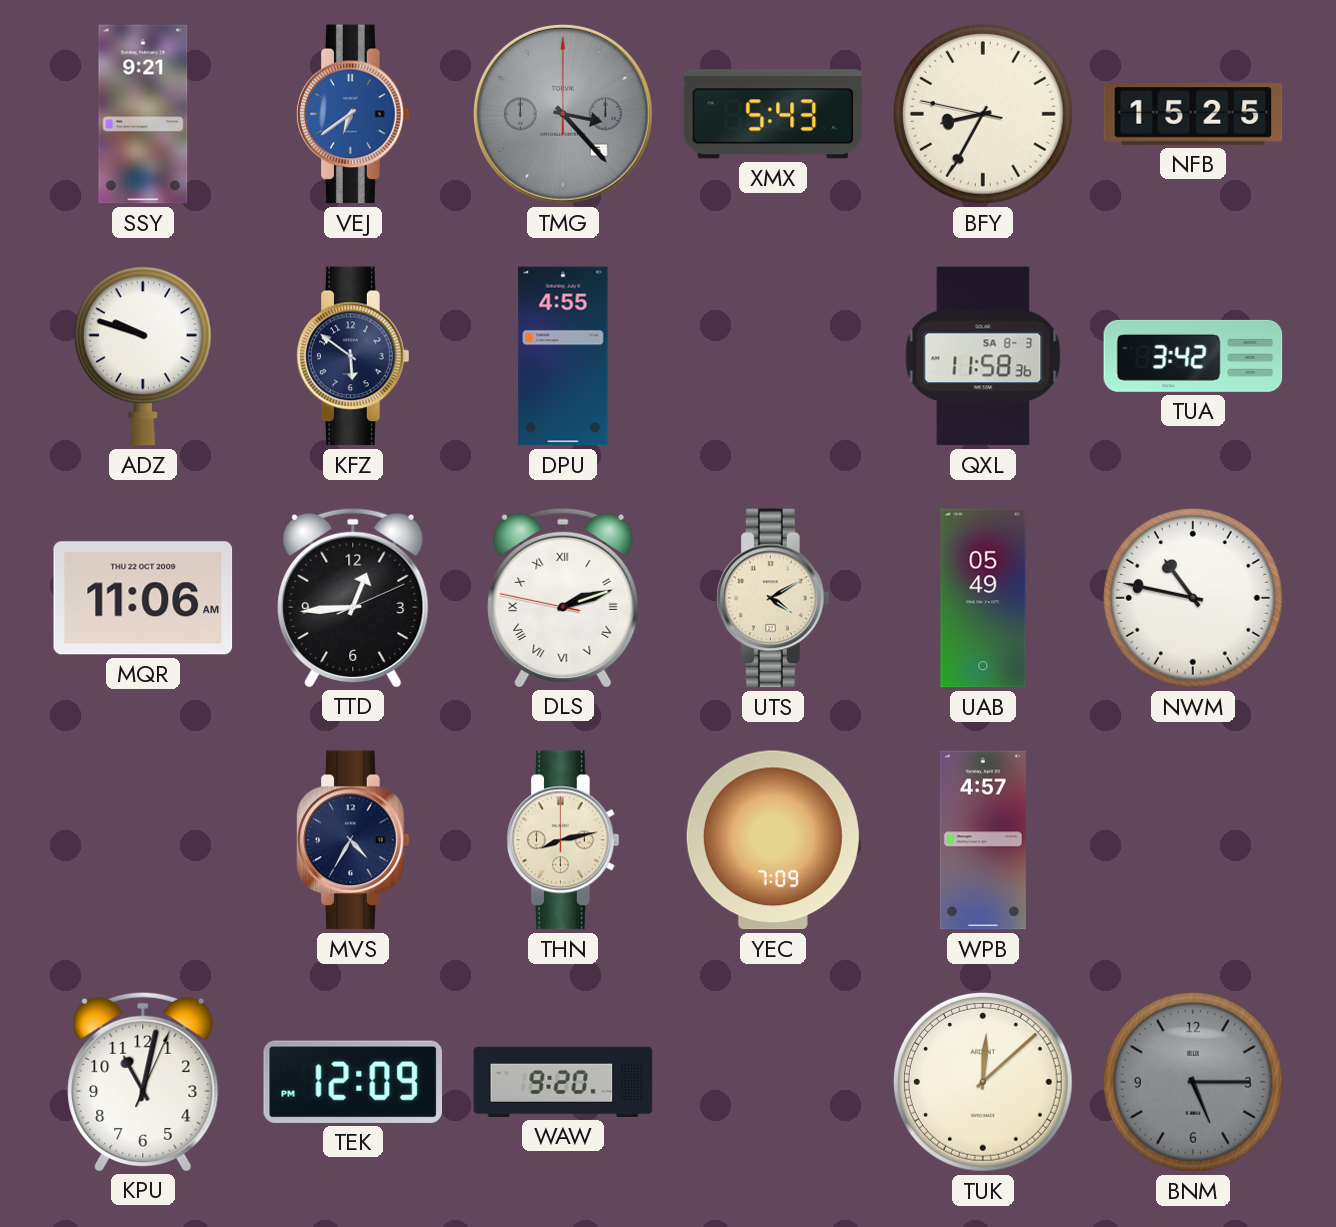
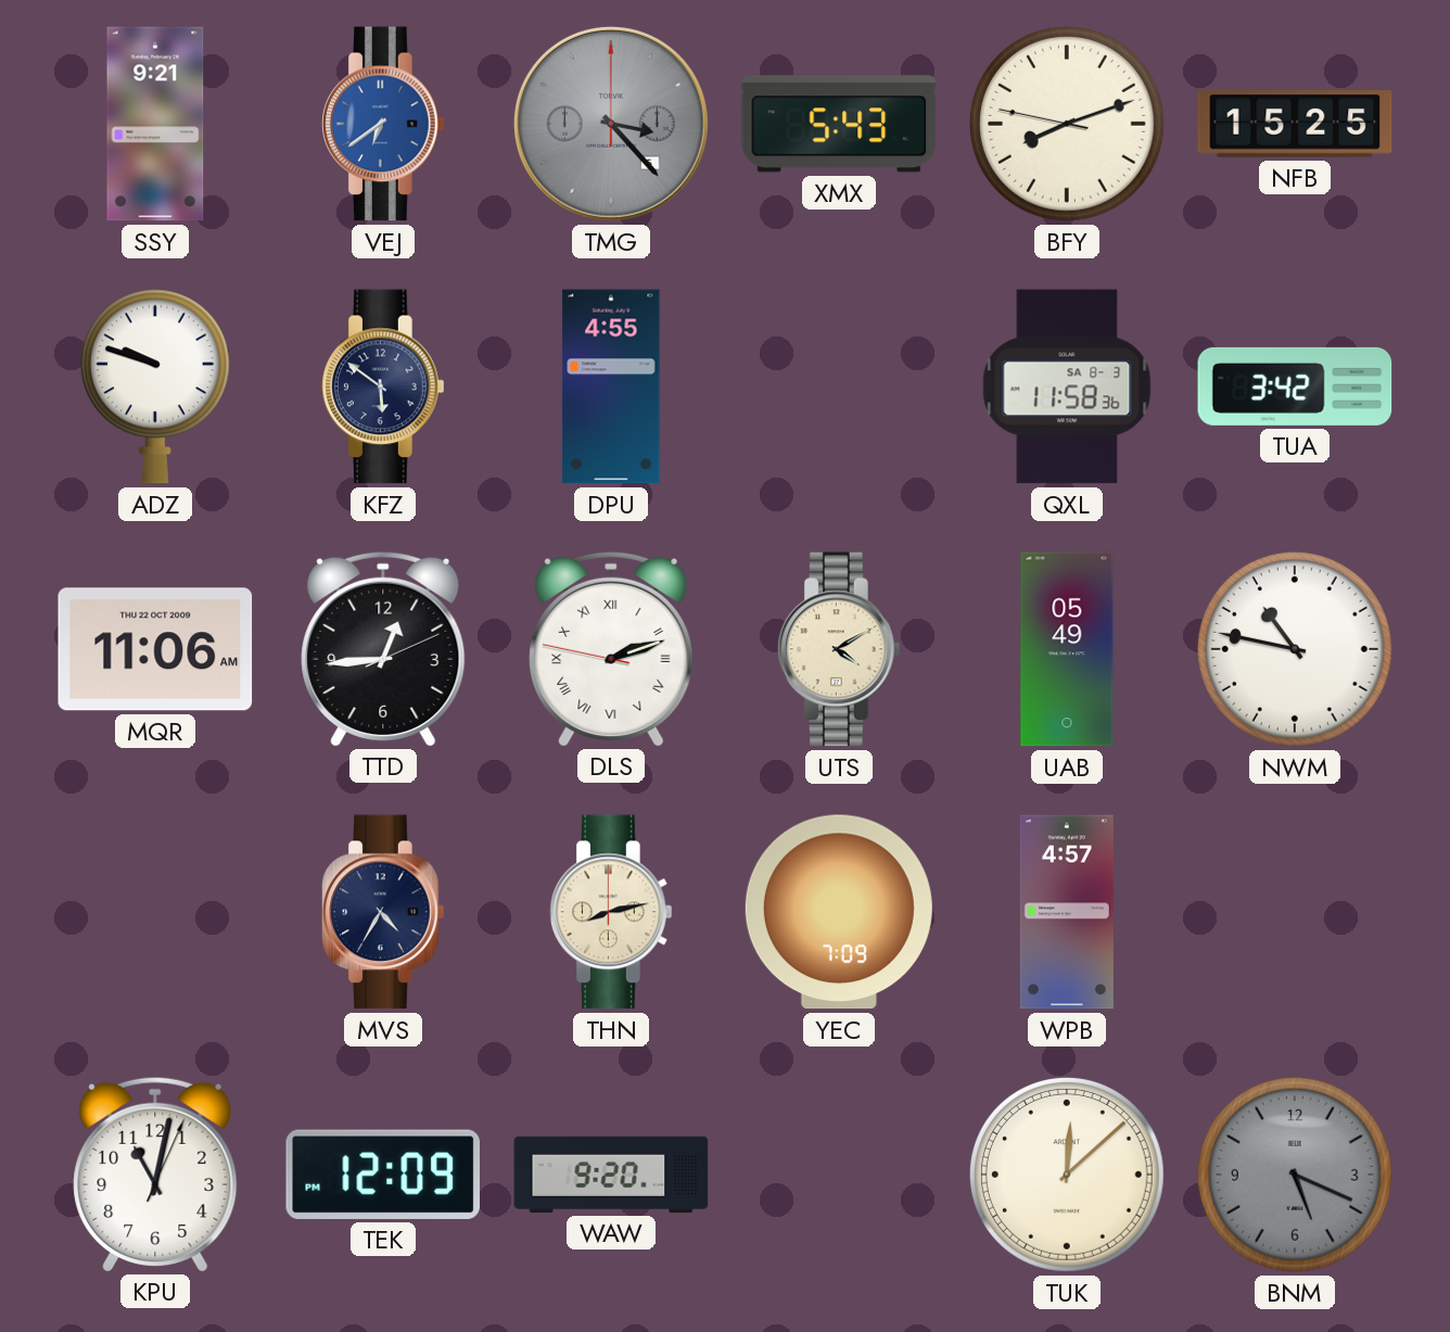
BFY: 8:34 -> 8:11 (1067, 124)
BNM: 5:15 -> 5:19 (1295, 1175)
